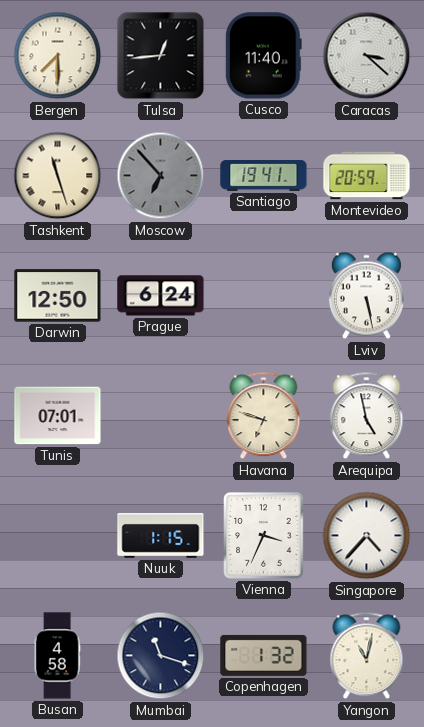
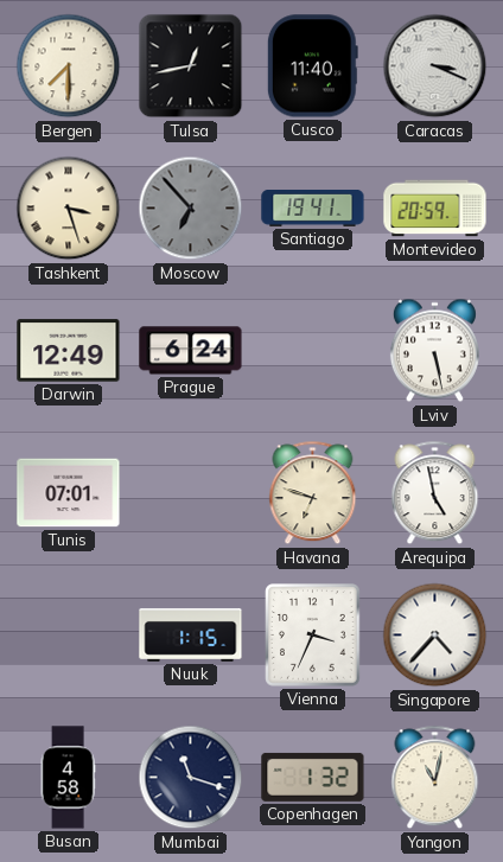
Tulsa: 12:44 -> 12:43 (191, 66)
Caracas: 3:22 -> 3:19 (435, 66)
Tashkent: 11:27 -> 3:27 (69, 209)
Darwin: 12:50 -> 12:49 (69, 351)
